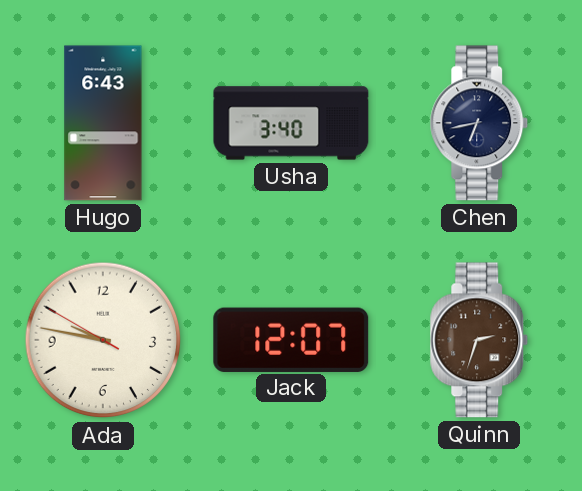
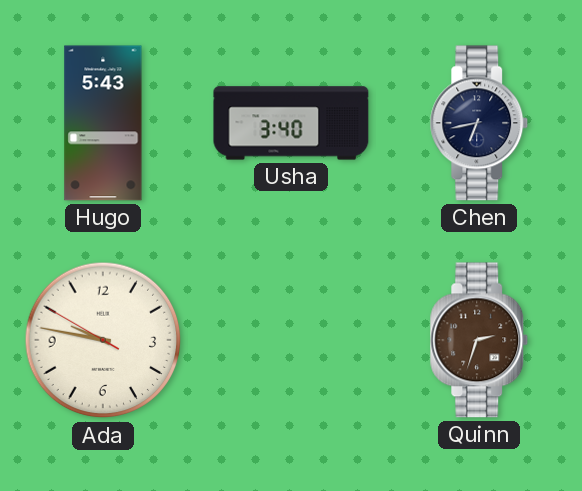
Hugo: 6:43 -> 5:43 (103, 123)
Jack: 12:07 -> none (291, 339)
